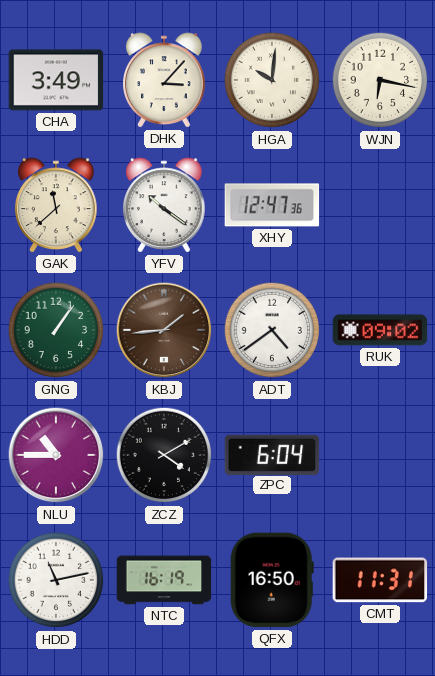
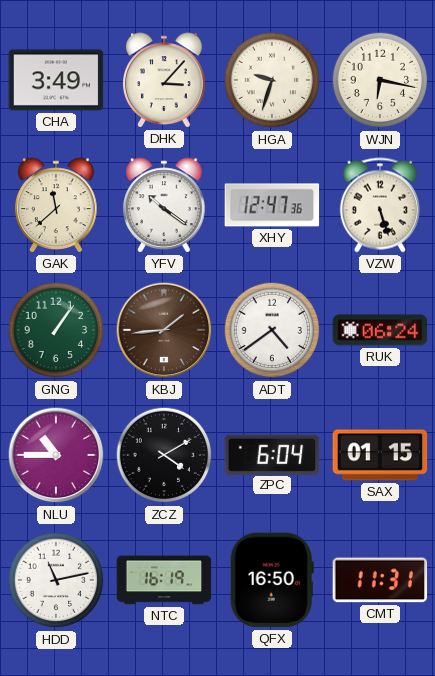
HGA: 10:01 -> 9:33 (272, 80)
VZW: none -> 5:27 (380, 205)
RUK: 09:02 -> 06:24 (380, 330)
SAX: none -> 01:15 (380, 455)
